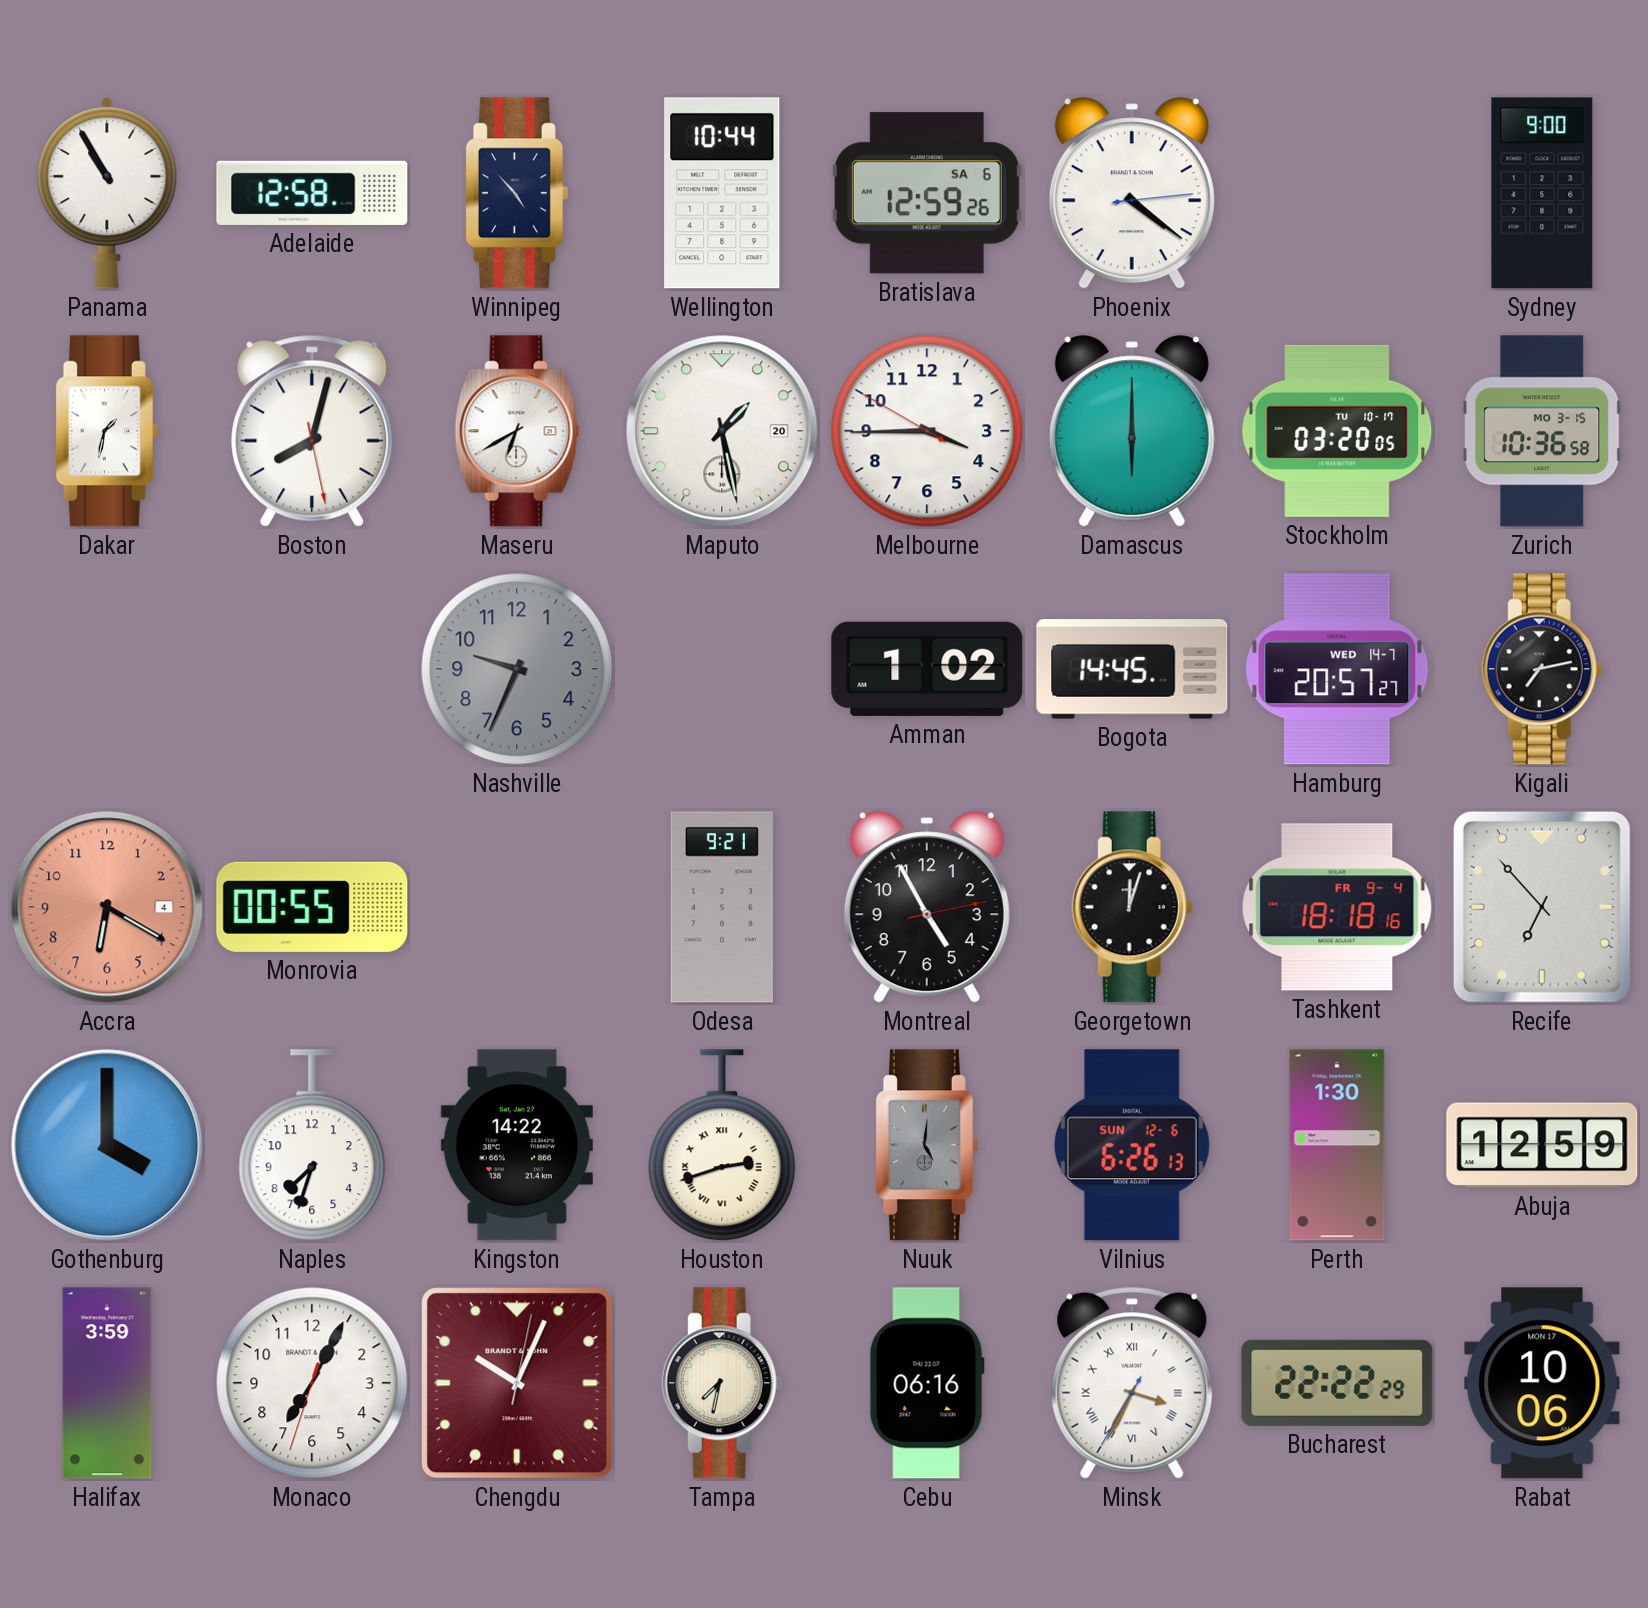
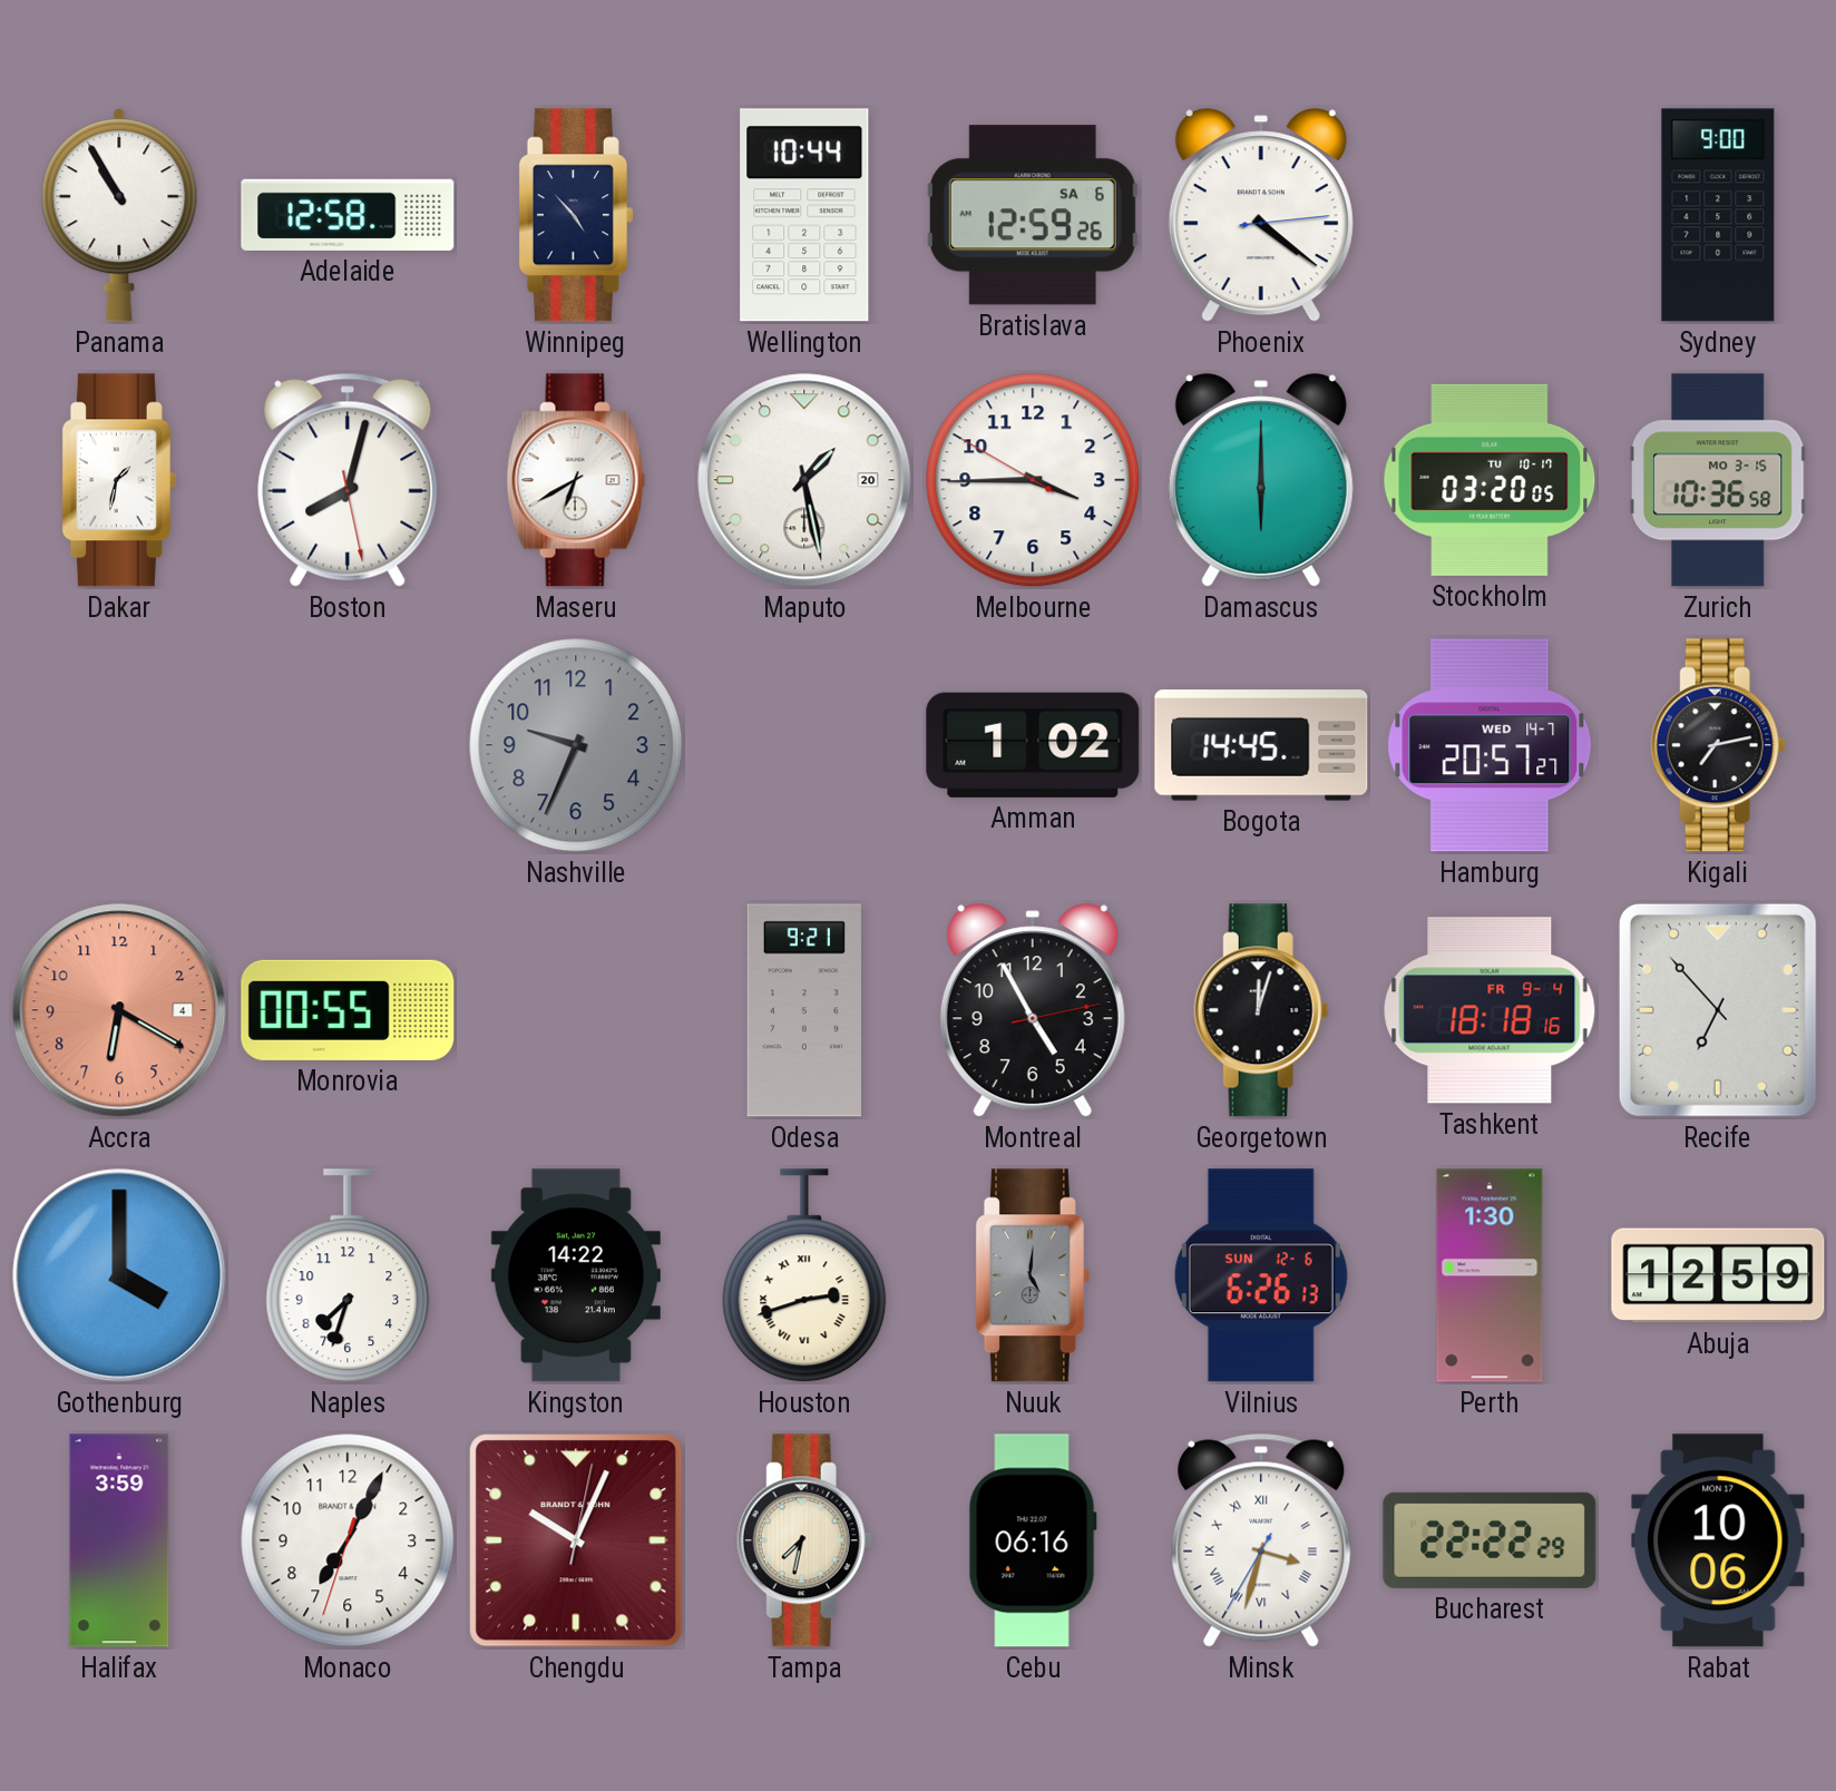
Minsk: 3:34 -> 3:32 (1261, 1540)
